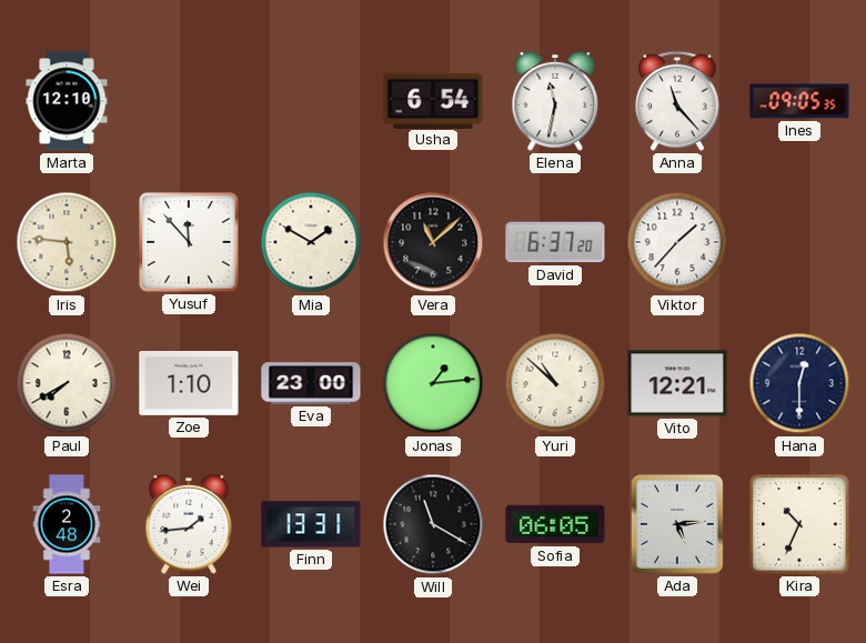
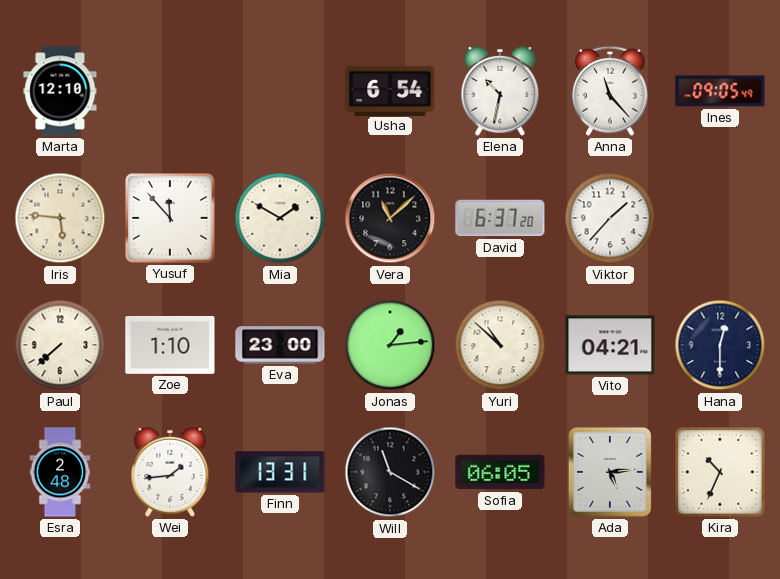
Elena: 11:32 -> 10:32 (500, 91)
Ines: 09:05:35 -> 09:05:49 (720, 91)
Paul: 7:40 -> 7:38 (60, 345)
Vito: 12:21 -> 04:21 (610, 345)
